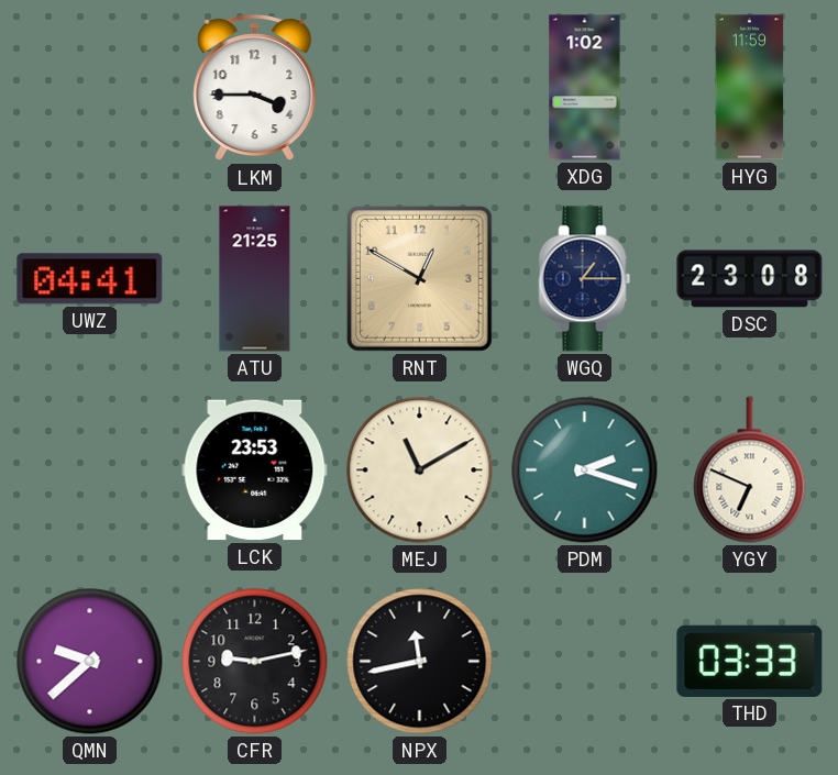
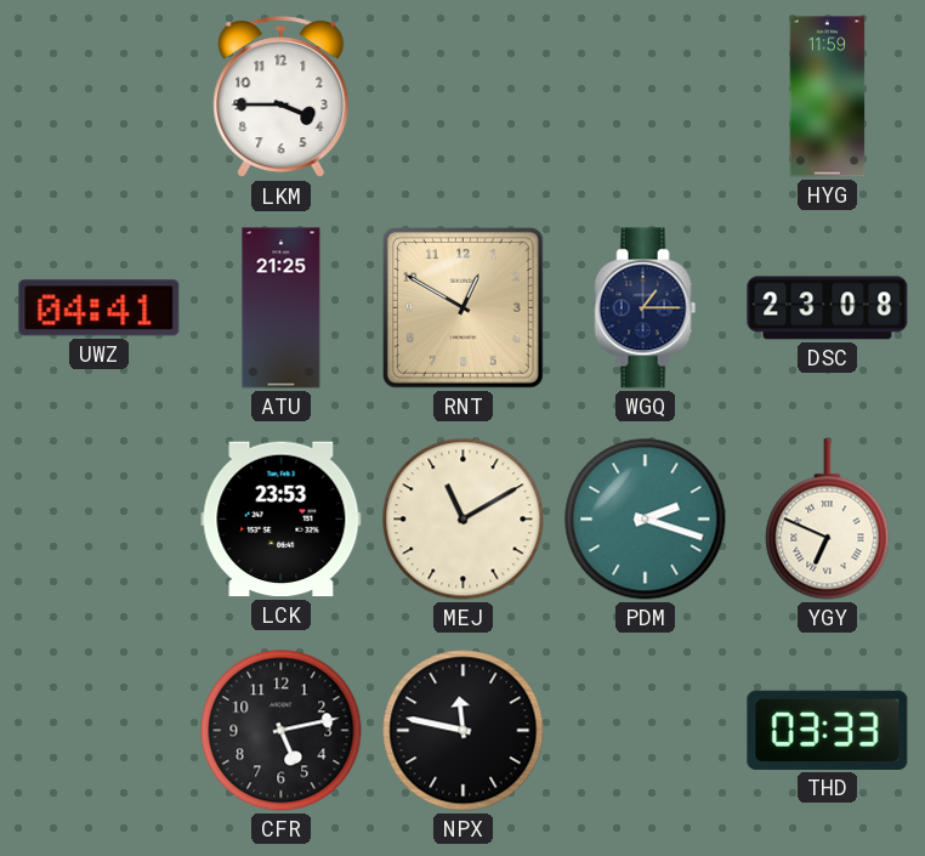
XDG: 1:02 -> none (585, 88)
QMN: 9:38 -> none (90, 662)
CFR: 9:13 -> 5:13 (282, 731)
NPX: 11:43 -> 11:47 (464, 731)
